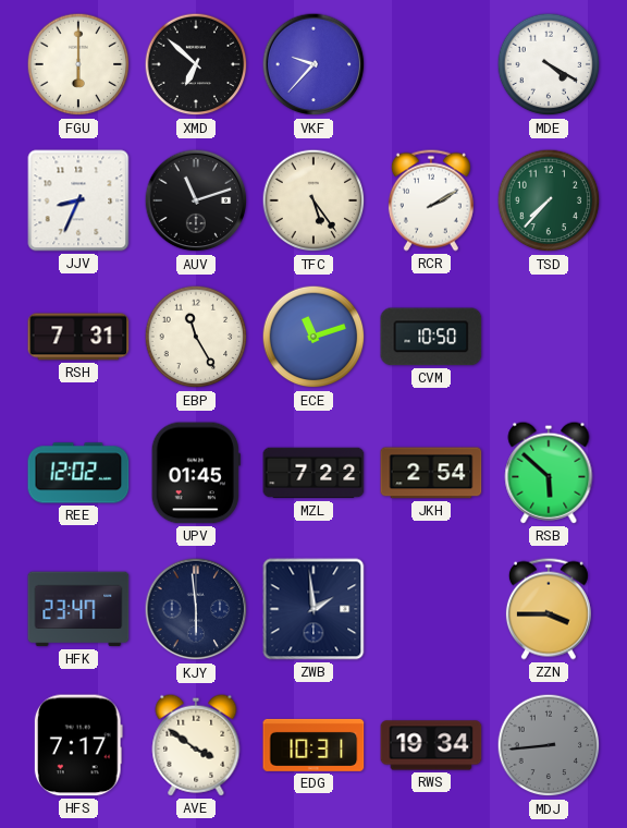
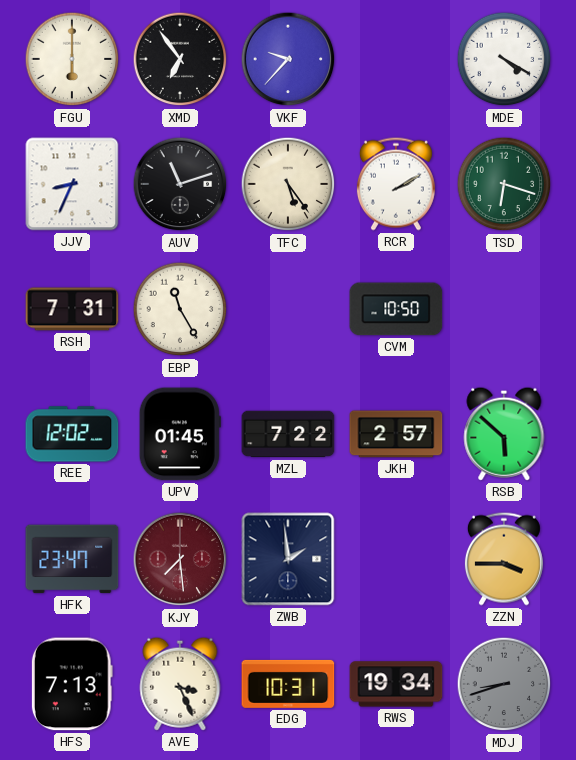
XMD: 6:52 -> 6:54 (180, 59)
TSD: 7:37 -> 6:18 (504, 184)
ECE: 11:12 -> none (313, 337)
JKH: 2:54 -> 2:57 (396, 434)
KJY: 5:59 -> 7:29 (180, 559)
KJY dial: navy -> burgundy (180, 559)
HFS: 7:17 -> 7:13 (72, 684)
AVE: 3:51 -> 3:26 (180, 684)
MDJ: 8:44 -> 8:42 (504, 684)
